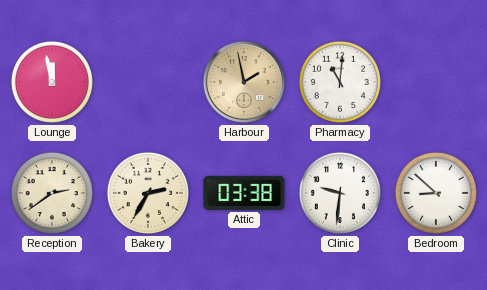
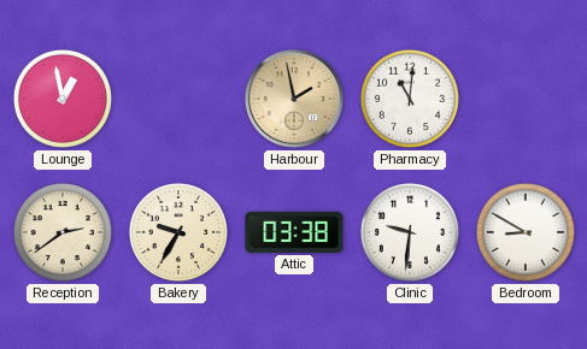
Lounge: 11:58 -> 12:58 (63, 99)
Bakery: 2:35 -> 9:35 (178, 232)
Bedroom: 8:52 -> 8:50 (526, 232)
